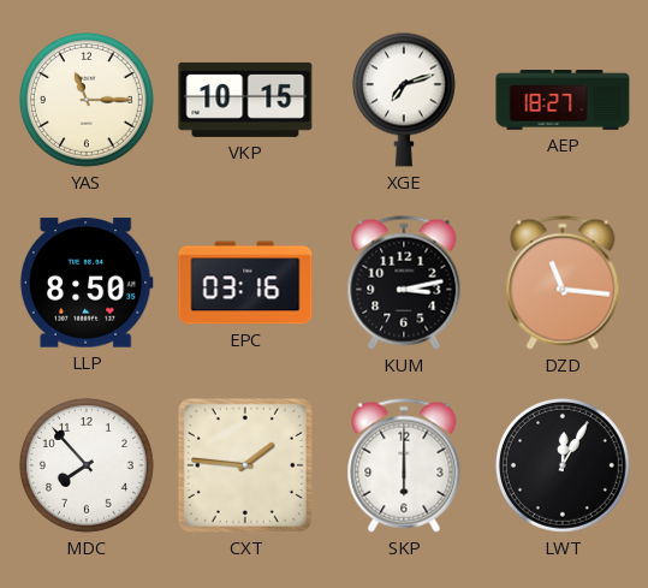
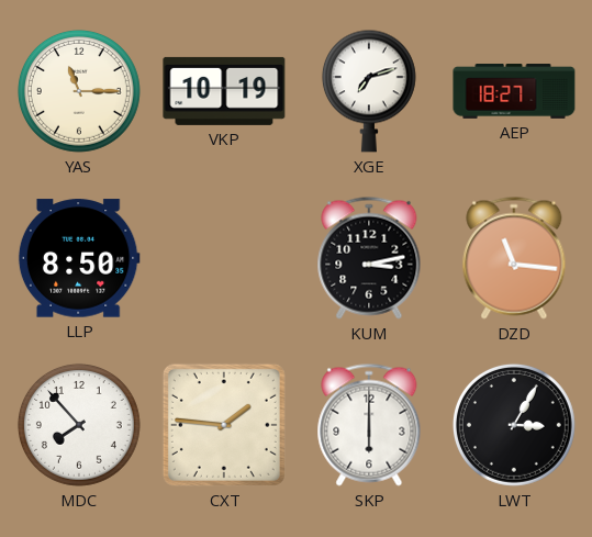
VKP: 10:15 -> 10:19 (224, 91)
EPC: 03:16 -> none (245, 283)
LWT: 12:05 -> 3:05 (514, 425)
